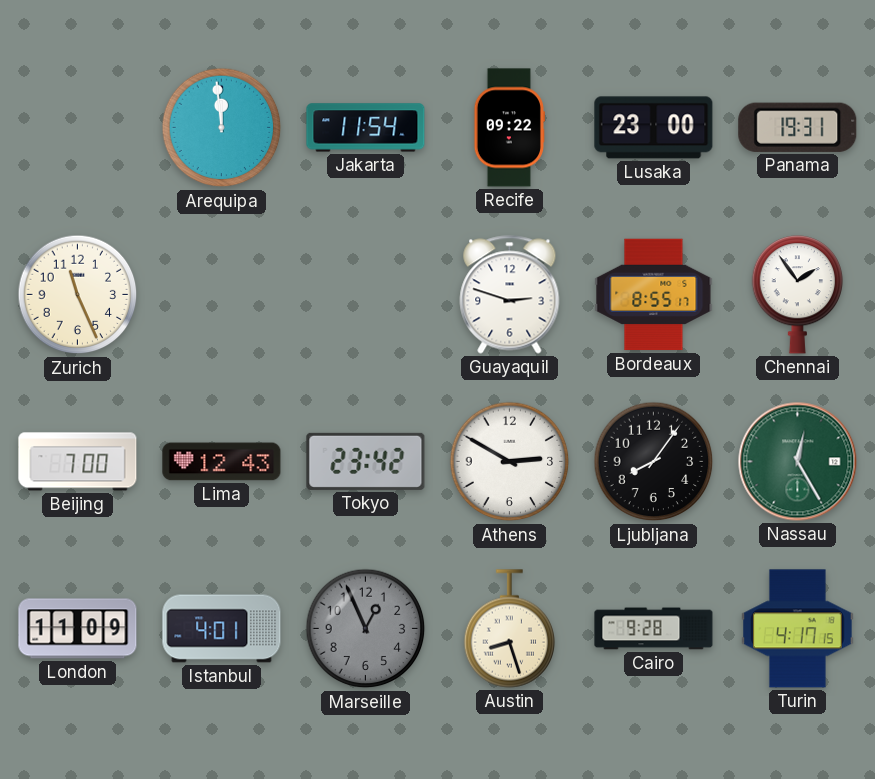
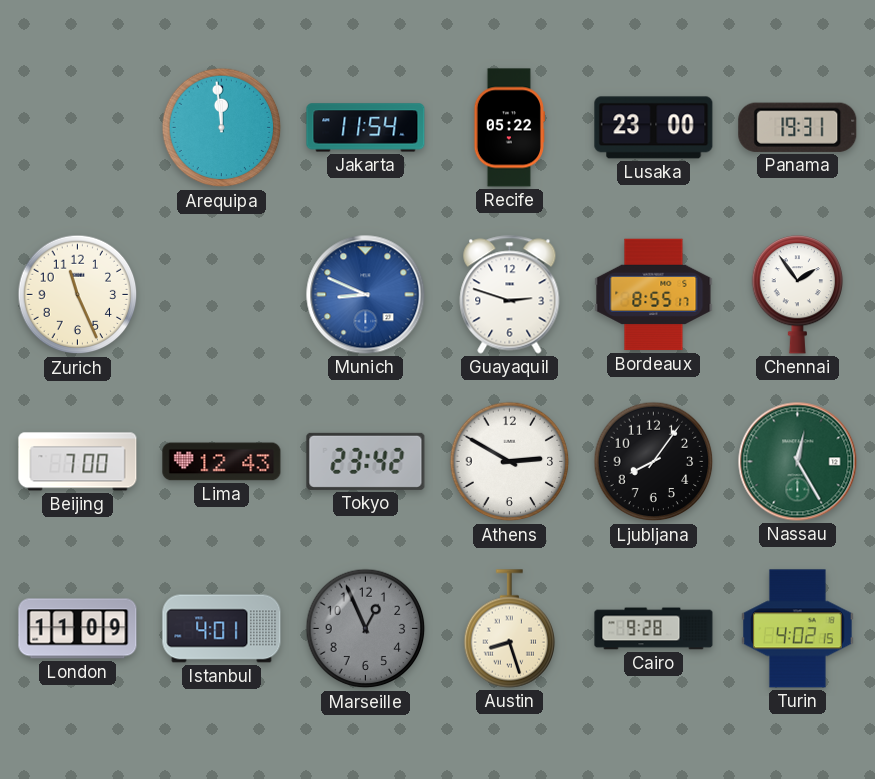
Recife: 09:22 -> 05:22 (509, 128)
Munich: none -> 8:49 (366, 295)
Turin: 4:17 -> 4:02 (798, 629)
